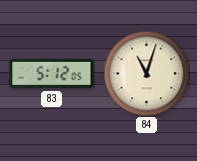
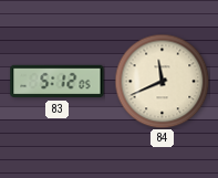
84: 11:03 -> 11:41 (162, 81)
